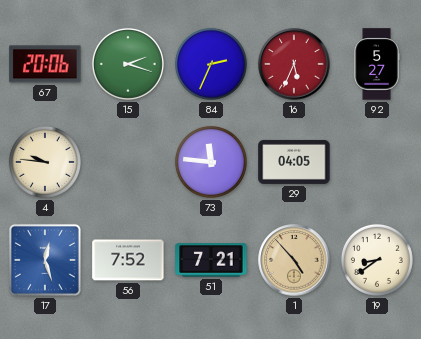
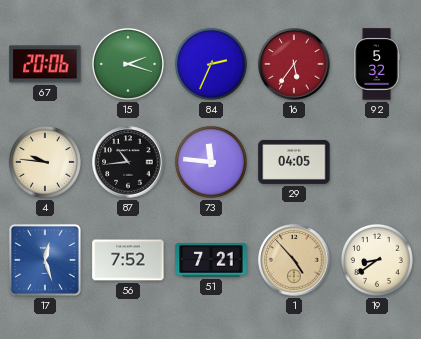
16: 5:34 -> 5:36 (294, 64)
92: 5:27 -> 5:32 (377, 64)
87: none -> 10:44 (128, 162)
